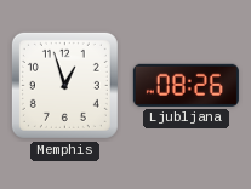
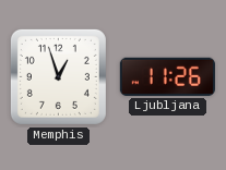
Ljubljana: 08:26 -> 11:26 (167, 76)
